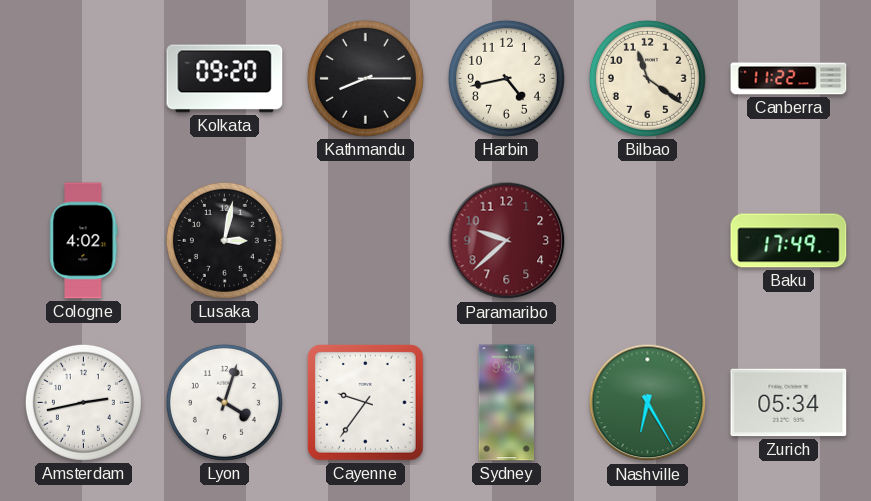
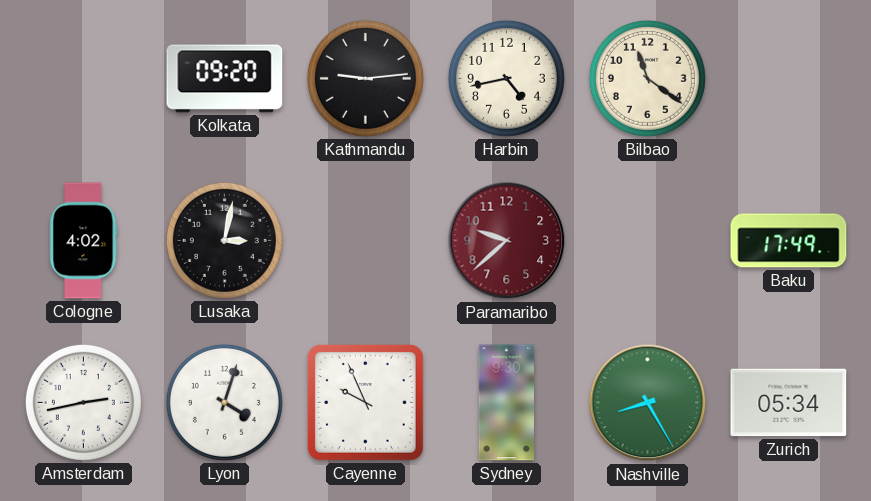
Kathmandu: 8:15 -> 9:14 (365, 78)
Canberra: 11:22 -> none (789, 79)
Cayenne: 9:36 -> 9:56 (365, 402)
Nashville: 6:25 -> 8:25 (648, 403)
